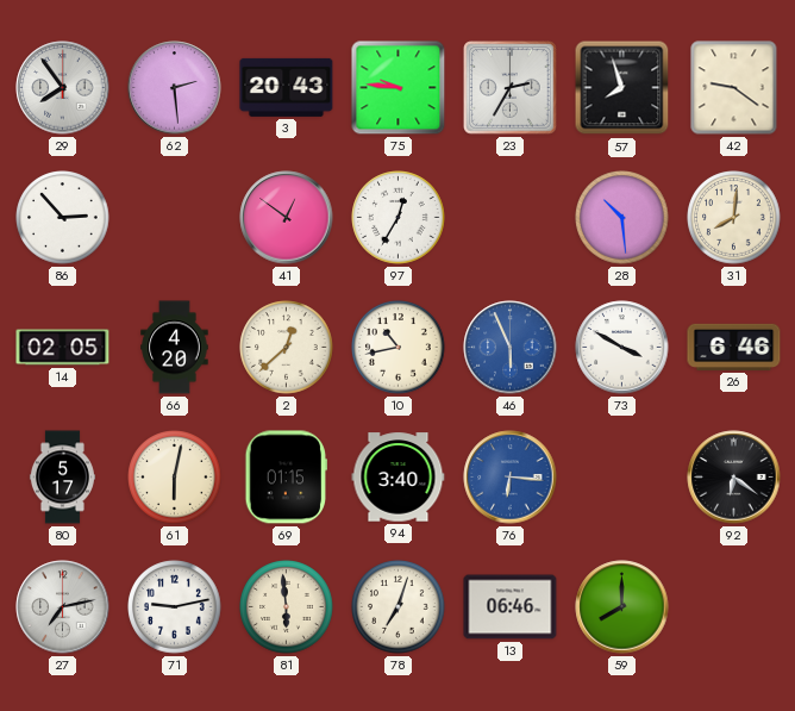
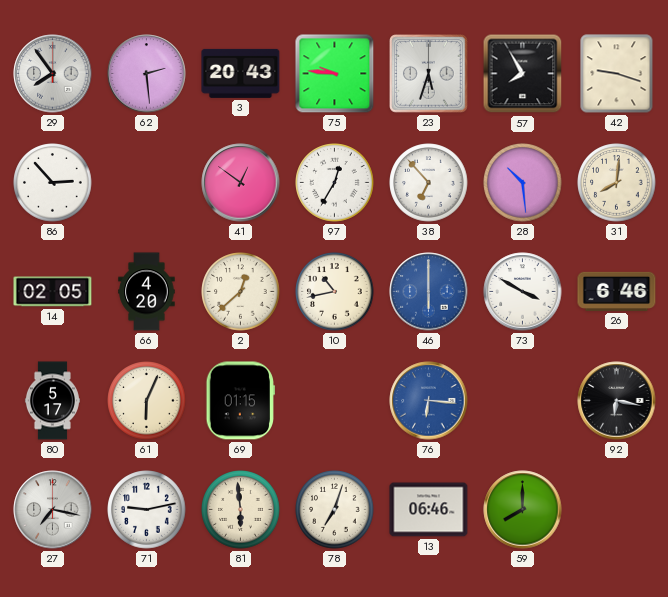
23: 2:35 -> 5:33 (429, 74)
57: 7:57 -> 7:55 (523, 74)
42: 9:21 -> 9:18 (617, 74)
38: none -> 6:53 (429, 183)
46: 5:56 -> 6:00 (429, 292)
61: 6:02 -> 6:04 (147, 401)
94: 3:40 -> none (399, 478)
92: 6:21 -> 6:17 (617, 401)
27: 7:13 -> 7:17 (53, 510)
